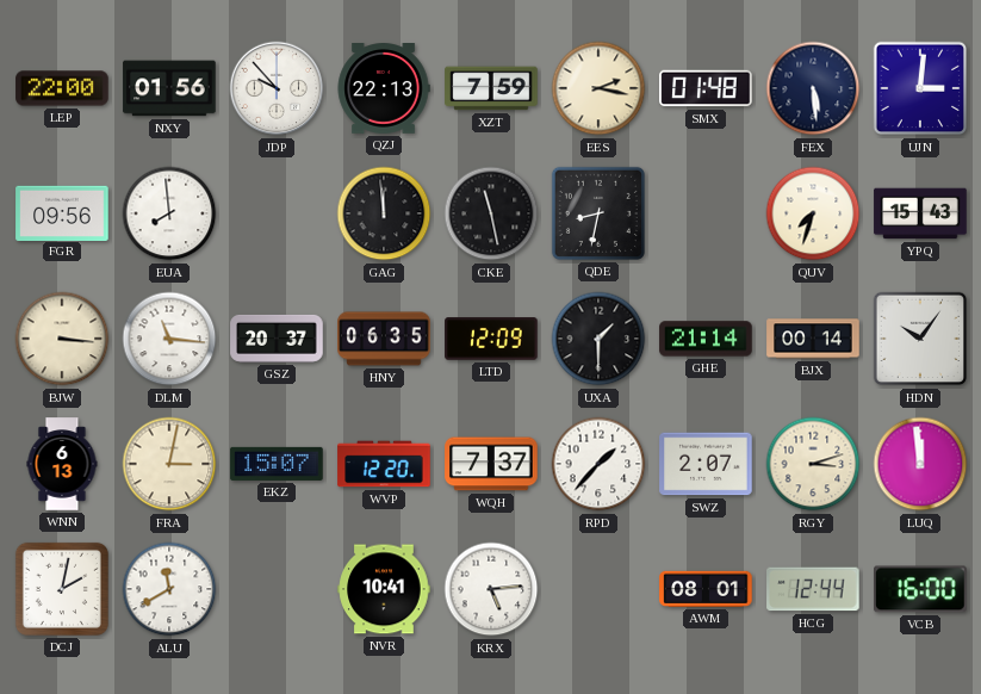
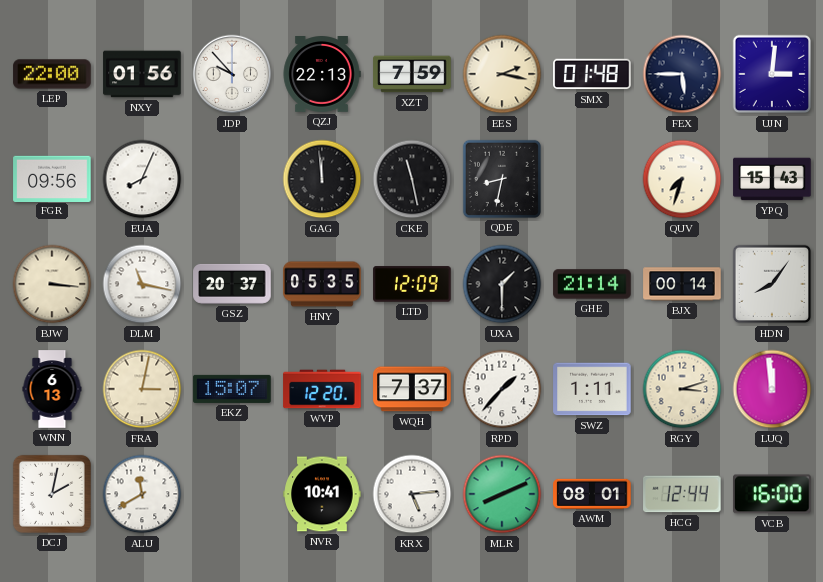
FEX: 5:29 -> 5:45 (682, 74)
EUA: 7:59 -> 8:04 (142, 179)
DLM: 11:16 -> 11:17 (142, 284)
HNY: 06:35 -> 05:35 (322, 284)
HDN: 10:06 -> 8:06 (772, 284)
SWZ: 2:07 -> 1:11 (592, 389)
MLR: none -> 8:11 (502, 494)
